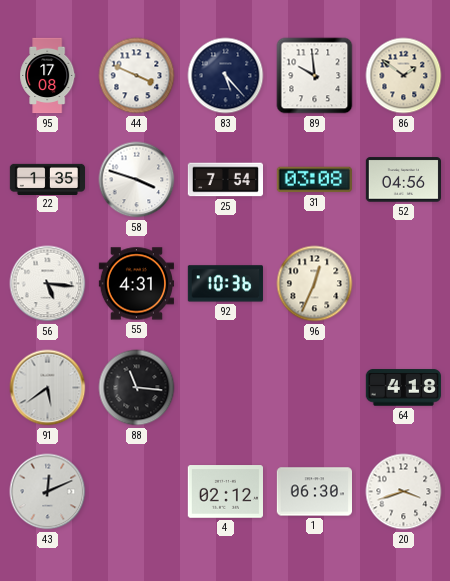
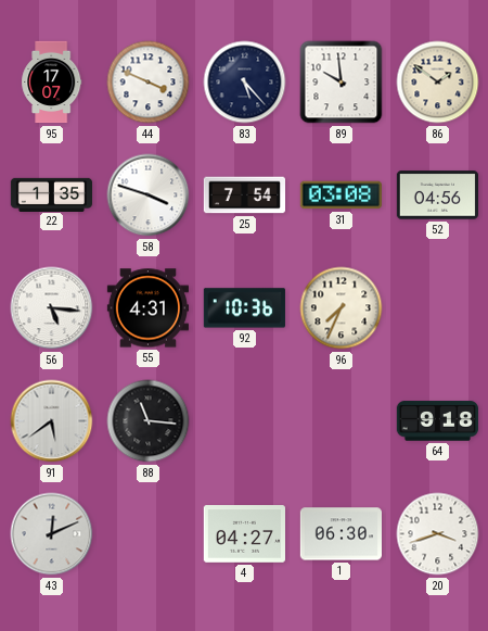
95: 17:08 -> 17:07 (52, 83)
96: 12:34 -> 7:34 (342, 308)
64: 4:18 -> 9:18 (437, 421)
4: 02:12 -> 04:27 (244, 534)
